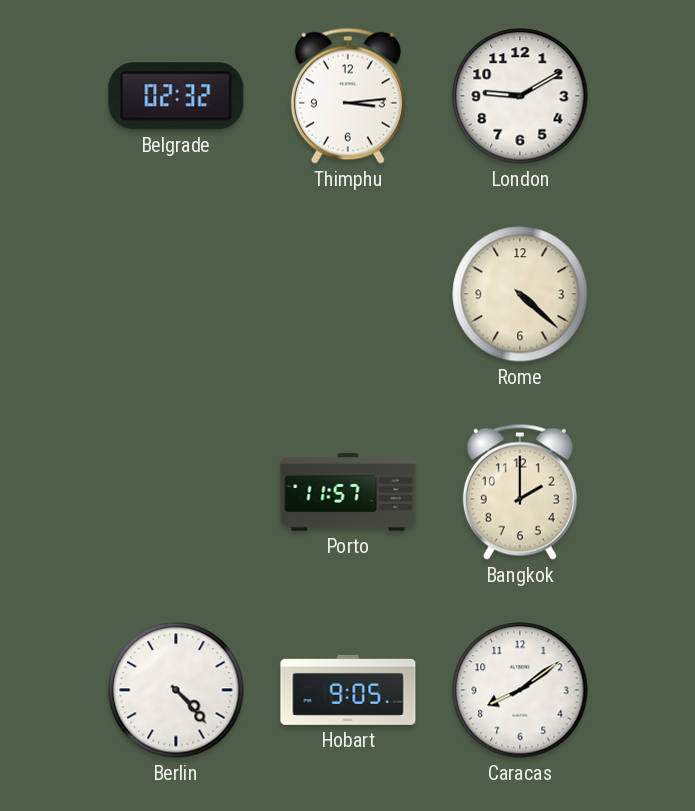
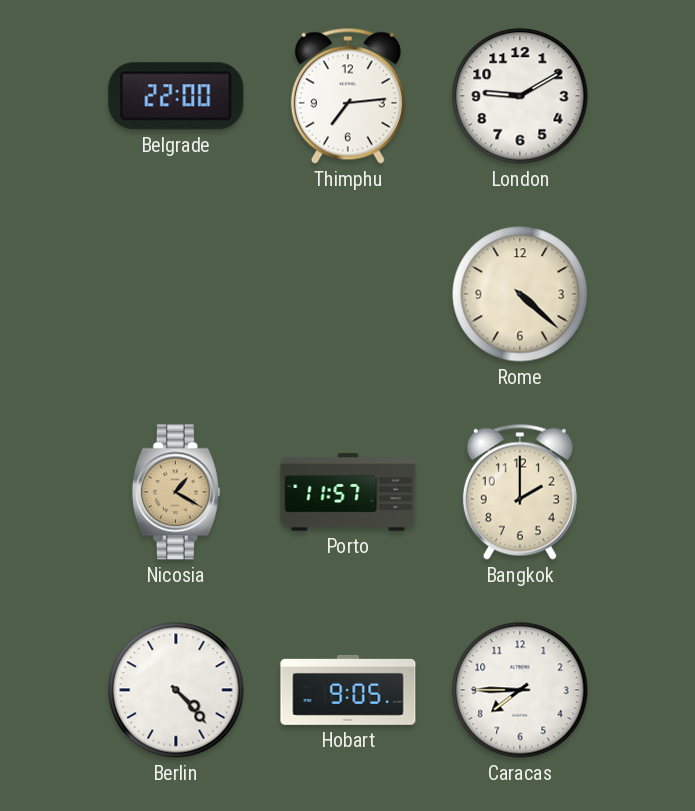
Belgrade: 02:32 -> 22:00 (176, 96)
Thimphu: 3:14 -> 7:14 (348, 96)
Nicosia: none -> 1:20 (176, 492)
Caracas: 8:09 -> 7:45 (520, 690)
